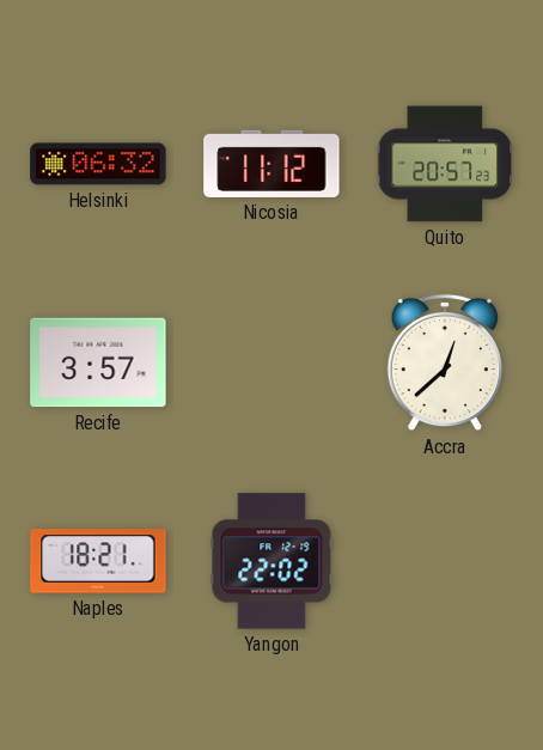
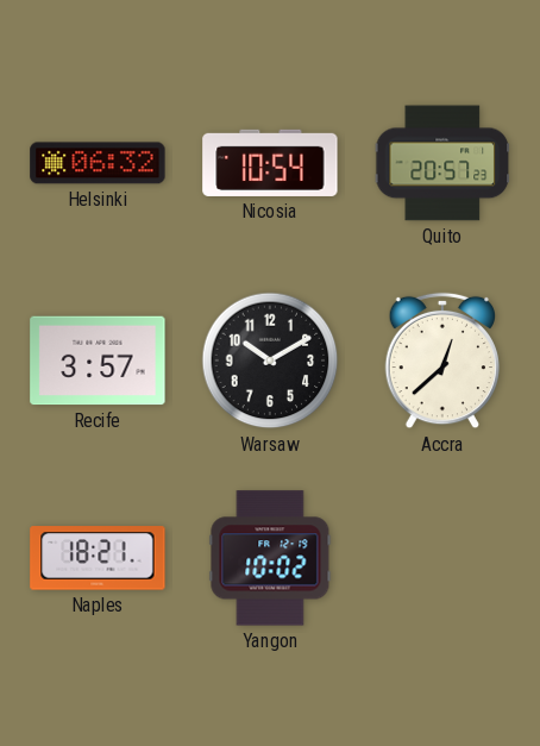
Nicosia: 11:12 -> 10:54 (270, 163)
Warsaw: none -> 10:10 (270, 361)
Yangon: 22:02 -> 10:02 (270, 558)
